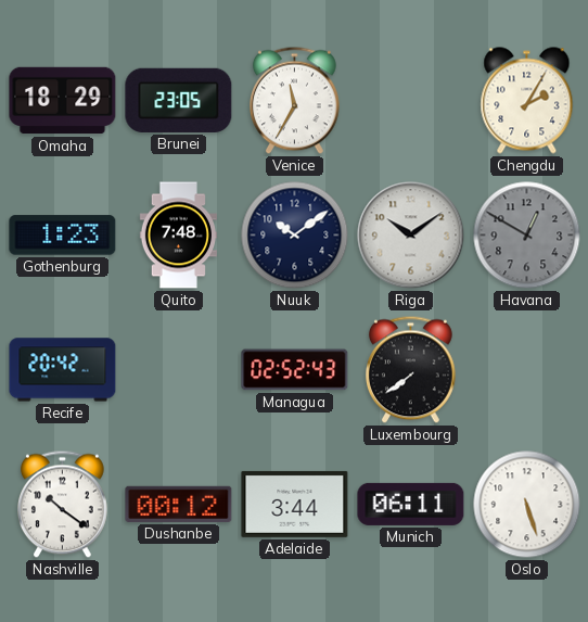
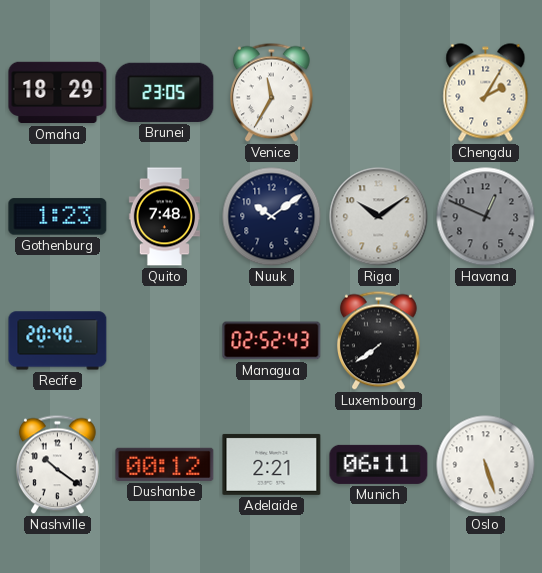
Havana: 12:50 -> 12:49 (486, 217)
Recife: 20:42 -> 20:40 (58, 341)
Adelaide: 3:44 -> 2:21 (272, 464)
